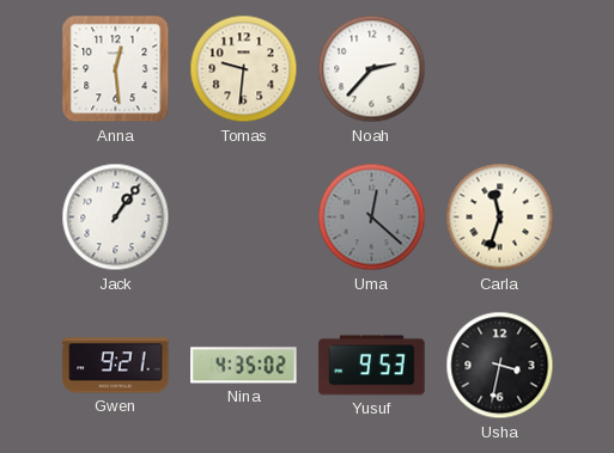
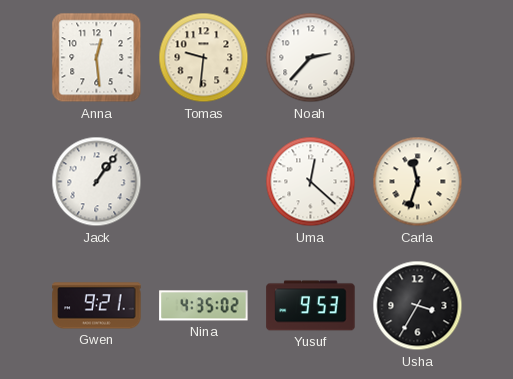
Uma dial: grey -> white (311, 182)
Usha: 3:32 -> 3:35 (418, 306)
